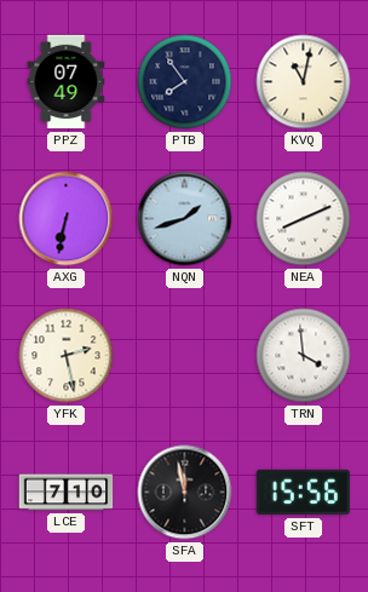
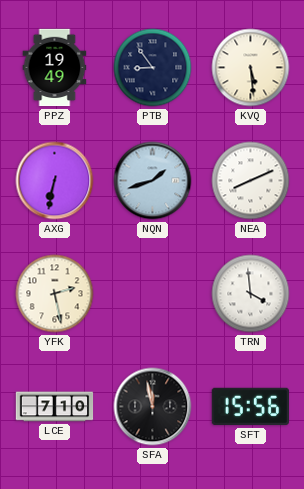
PPZ: 07:49 -> 19:49 (55, 68)
PTB: 7:54 -> 8:54 (153, 68)
KVQ: 11:02 -> 5:29 (251, 68)
